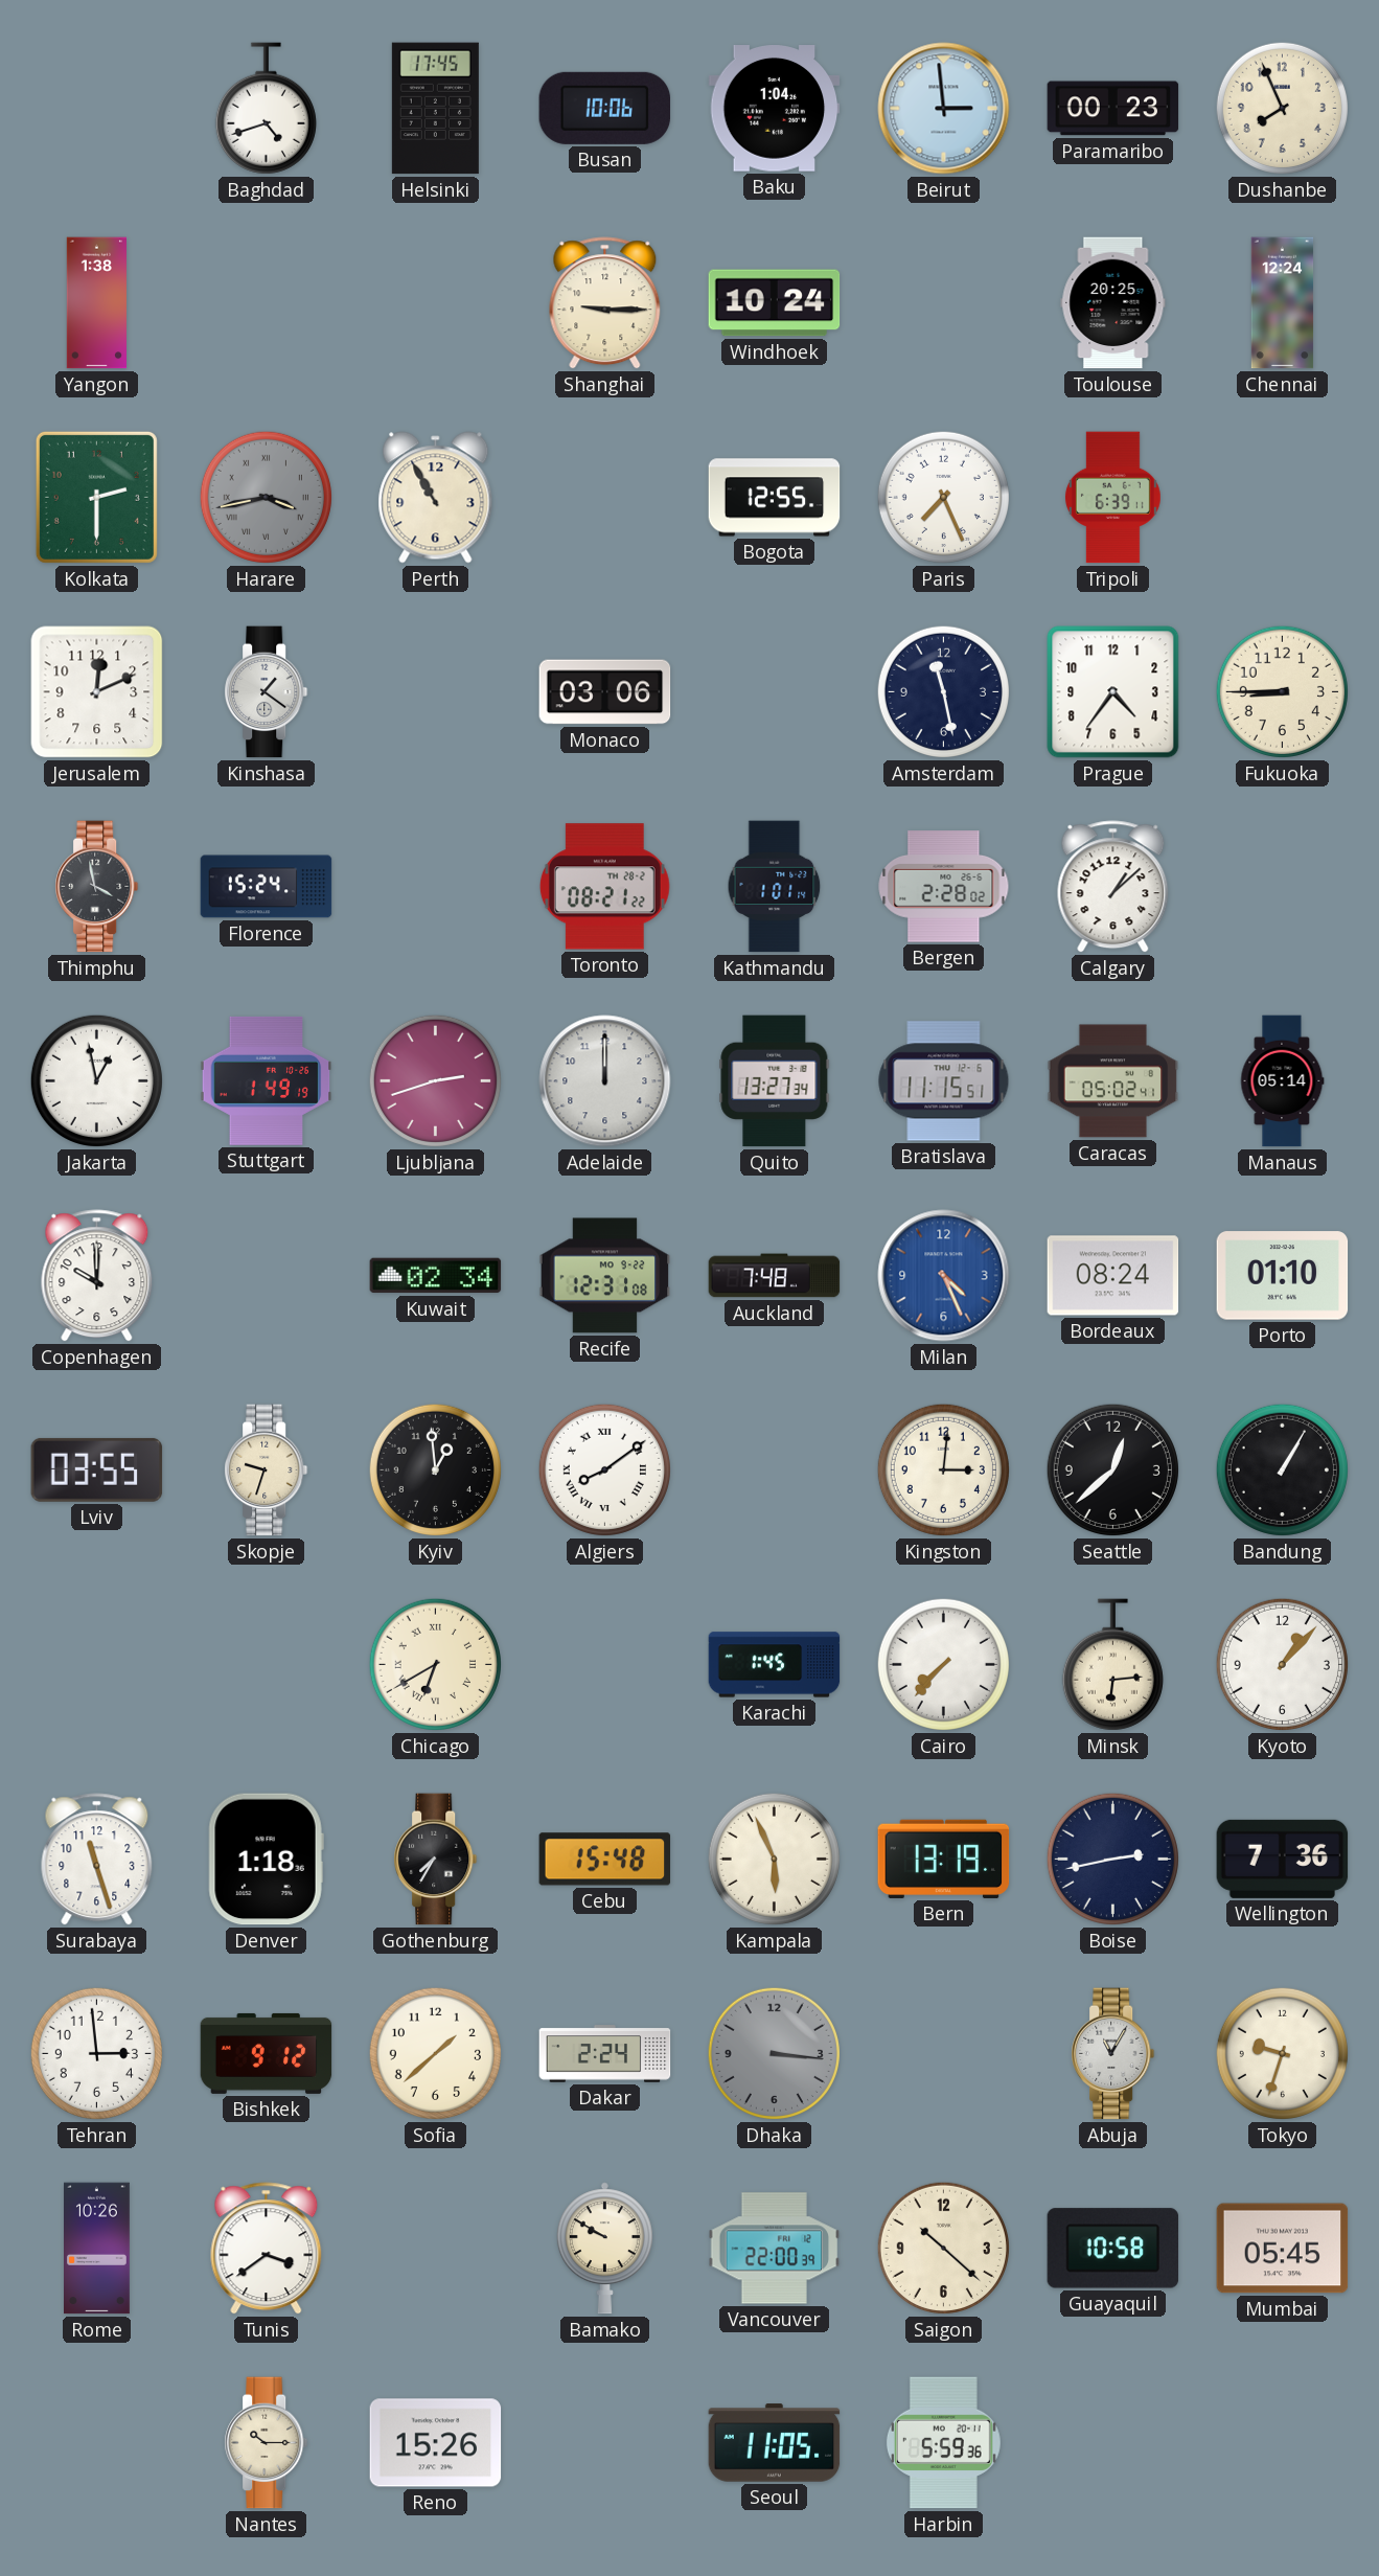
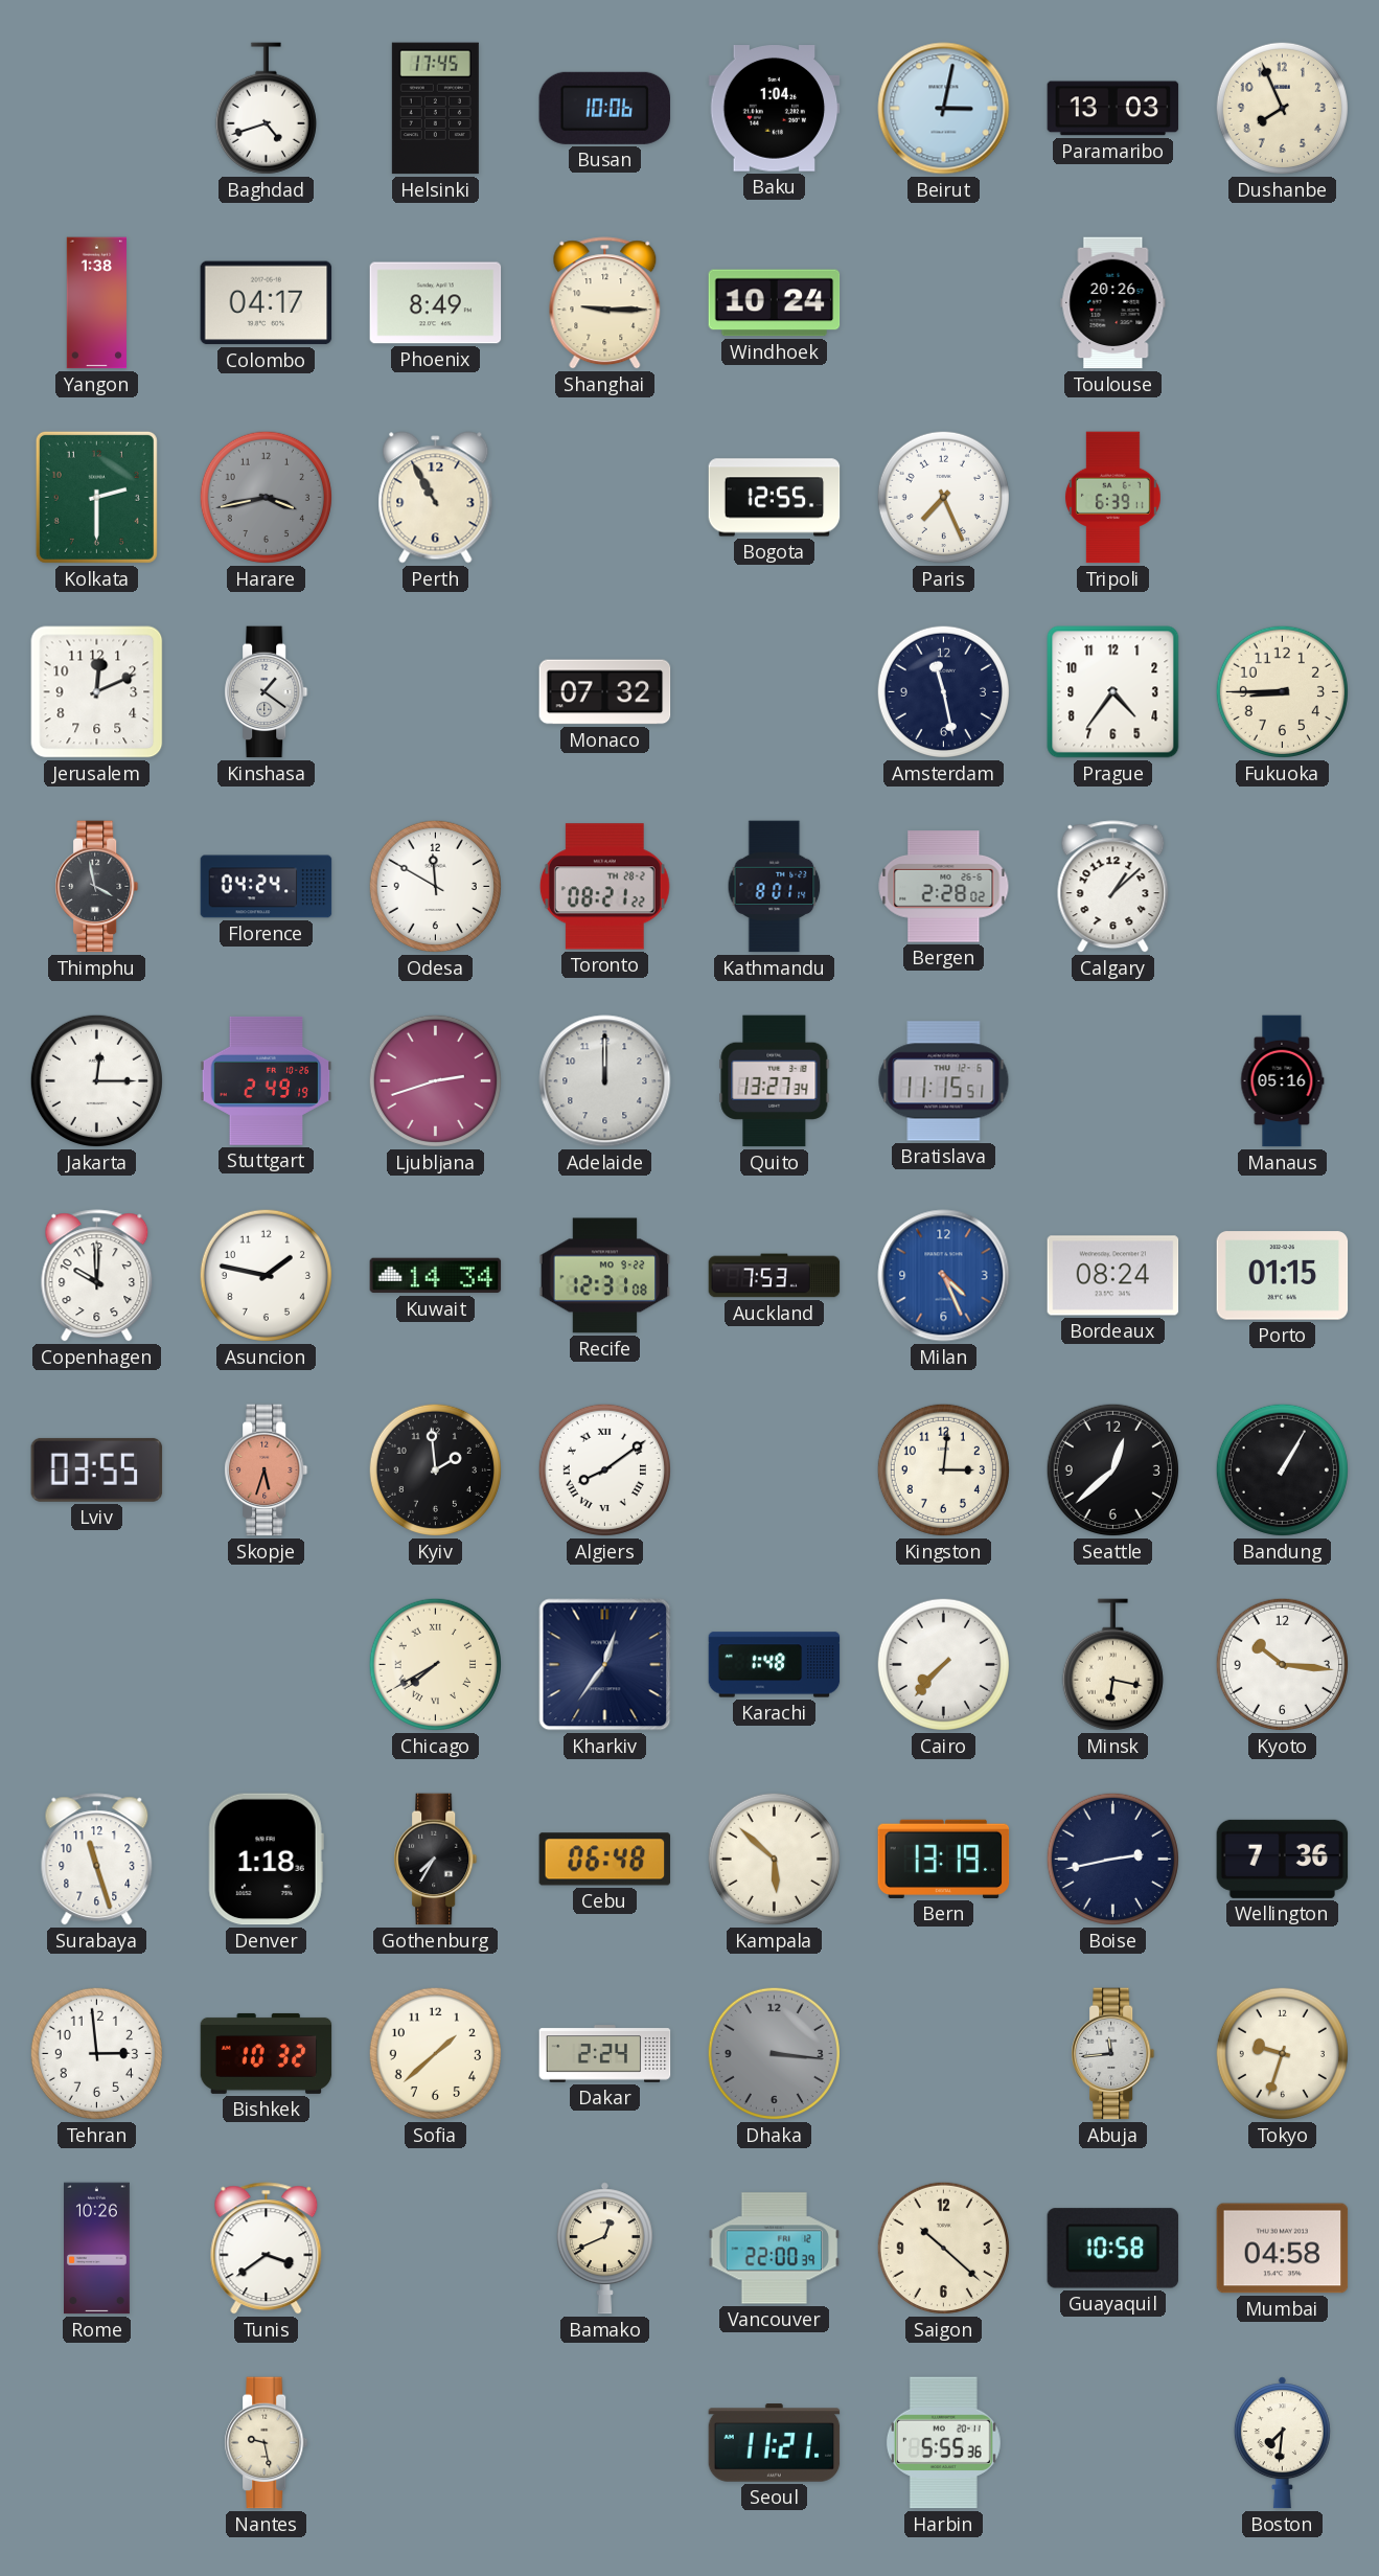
Beirut: 2:59 -> 3:02 (944, 109)
Paramaribo: 00:23 -> 13:03 (1113, 109)
Colombo: none -> 04:17 (267, 303)
Phoenix: none -> 8:49 (436, 303)
Toulouse: 20:25 -> 20:26 (1113, 303)
Chennai: 12:24 -> none (1283, 303)
Harare numerals: Roman -> Arabic (266, 497)
Monaco: 03:06 -> 07:32 (605, 692)
Florence: 15:24 -> 04:24 (267, 887)
Odesa: none -> 11:50 (435, 886)
Kathmandu: 1:01 -> 8:01 (775, 887)
Jakarta: 12:58 -> 12:15 (96, 1080)
Stuttgart: 1:49 -> 2:49 (267, 1080)
Caracas: 05:02 -> none (1113, 1081)
Manaus: 05:14 -> 05:16 (1282, 1081)
Asuncion: none -> 1:47 (266, 1275)
Kuwait: 02:34 -> 14:34 (436, 1276)
Auckland: 7:48 -> 7:53 (775, 1276)
Porto: 01:10 -> 01:15 (1283, 1276)
Skopje: 9:33 -> 5:33 (267, 1471)
Skopje dial: cream -> salmon (267, 1471)
Kyiv: 12:59 -> 1:59 (435, 1469)
Chicago: 6:40 -> 7:40 (435, 1664)
Kharkiv: none -> 12:36 (605, 1665)
Karachi: 1:45 -> 1:48 (775, 1665)
Minsk: 6:14 -> 6:17 (1112, 1665)
Kyoto: 1:07 -> 10:16 (1282, 1664)
Cebu: 15:48 -> 06:48 (605, 1860)
Kampala: 5:56 -> 5:52 (774, 1859)
Bishkek: 9:12 -> 10:32 (267, 2053)
Abuja: 11:05 -> 11:44 (1113, 2054)
Bamako: 9:50 -> 12:41 (604, 2249)
Mumbai: 05:45 -> 04:58 (1283, 2249)
Nantes: 10:15 -> 9:28 (267, 2443)
Reno: 15:26 -> none (436, 2443)
Seoul: 11:05 -> 11:21 (775, 2443)
Harbin: 5:59 -> 5:55 (943, 2443)
Boston: none -> 7:31 (1282, 2443)
